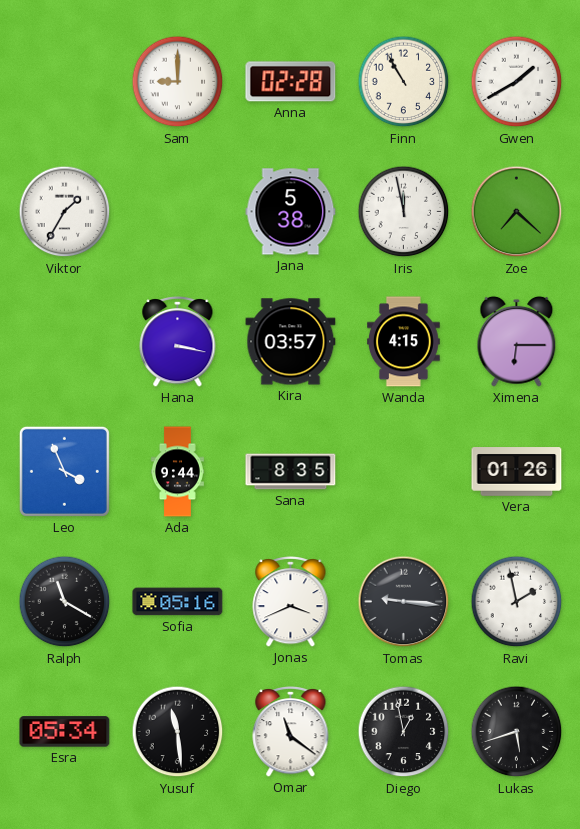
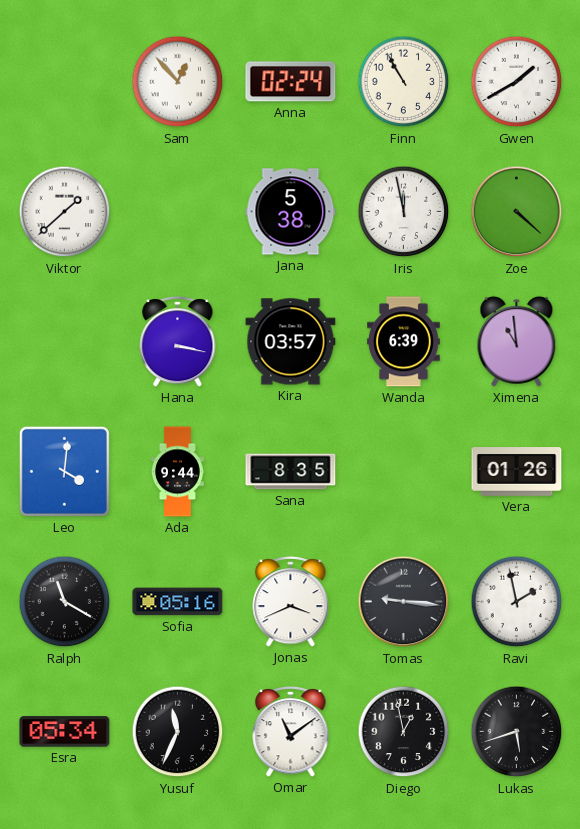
Sam: 9:00 -> 12:53 (178, 82)
Anna: 02:28 -> 02:24 (291, 82)
Viktor: 1:35 -> 1:38 (65, 212)
Zoe: 7:22 -> 4:22 (517, 212)
Wanda: 4:15 -> 6:39 (404, 342)
Ximena: 6:15 -> 10:59 (517, 341)
Leo: 3:56 -> 4:01 (64, 471)
Yusuf: 11:29 -> 11:34 (178, 732)
Omar: 11:21 -> 11:09 (291, 732)
